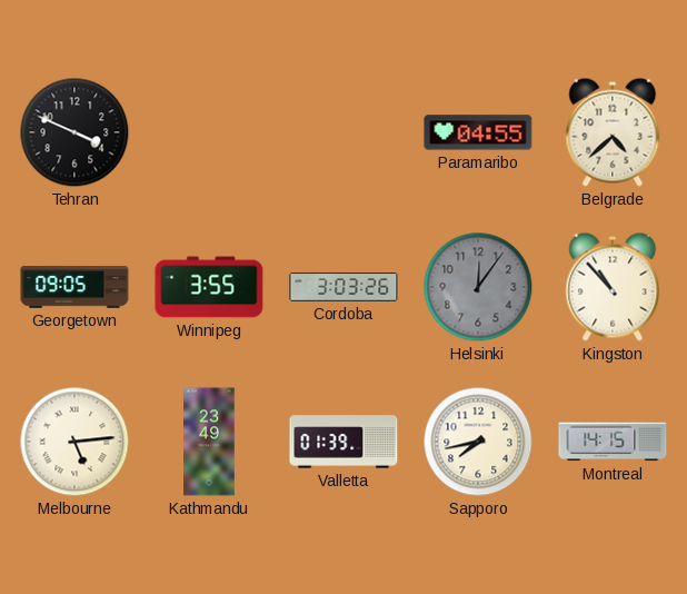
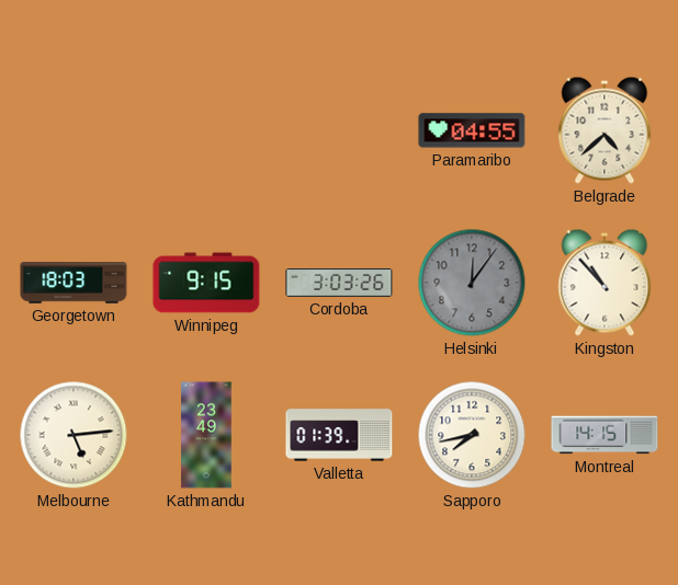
Tehran: 3:49 -> none (74, 132)
Georgetown: 09:05 -> 18:03 (74, 283)
Winnipeg: 3:55 -> 9:15 (206, 283)
